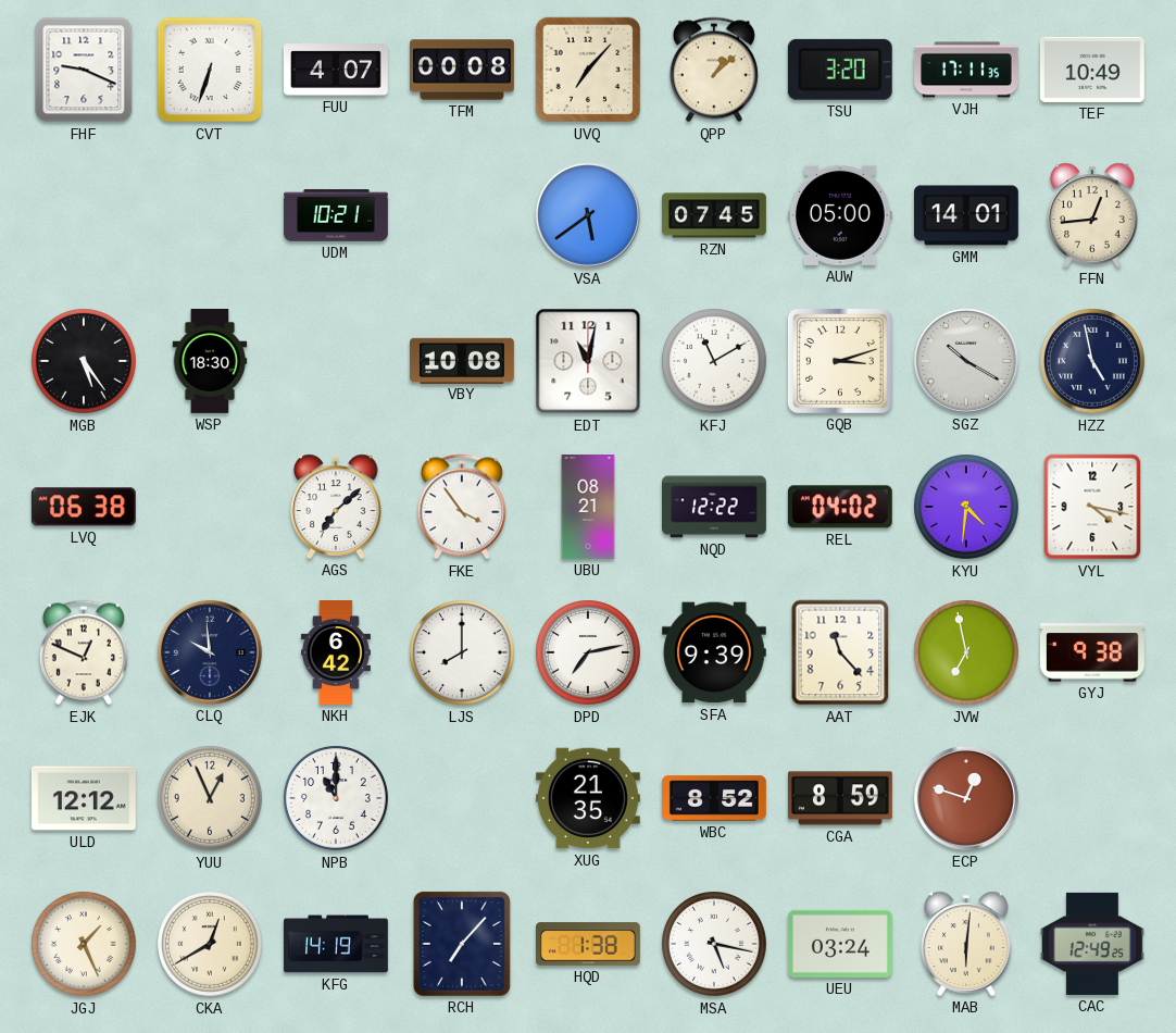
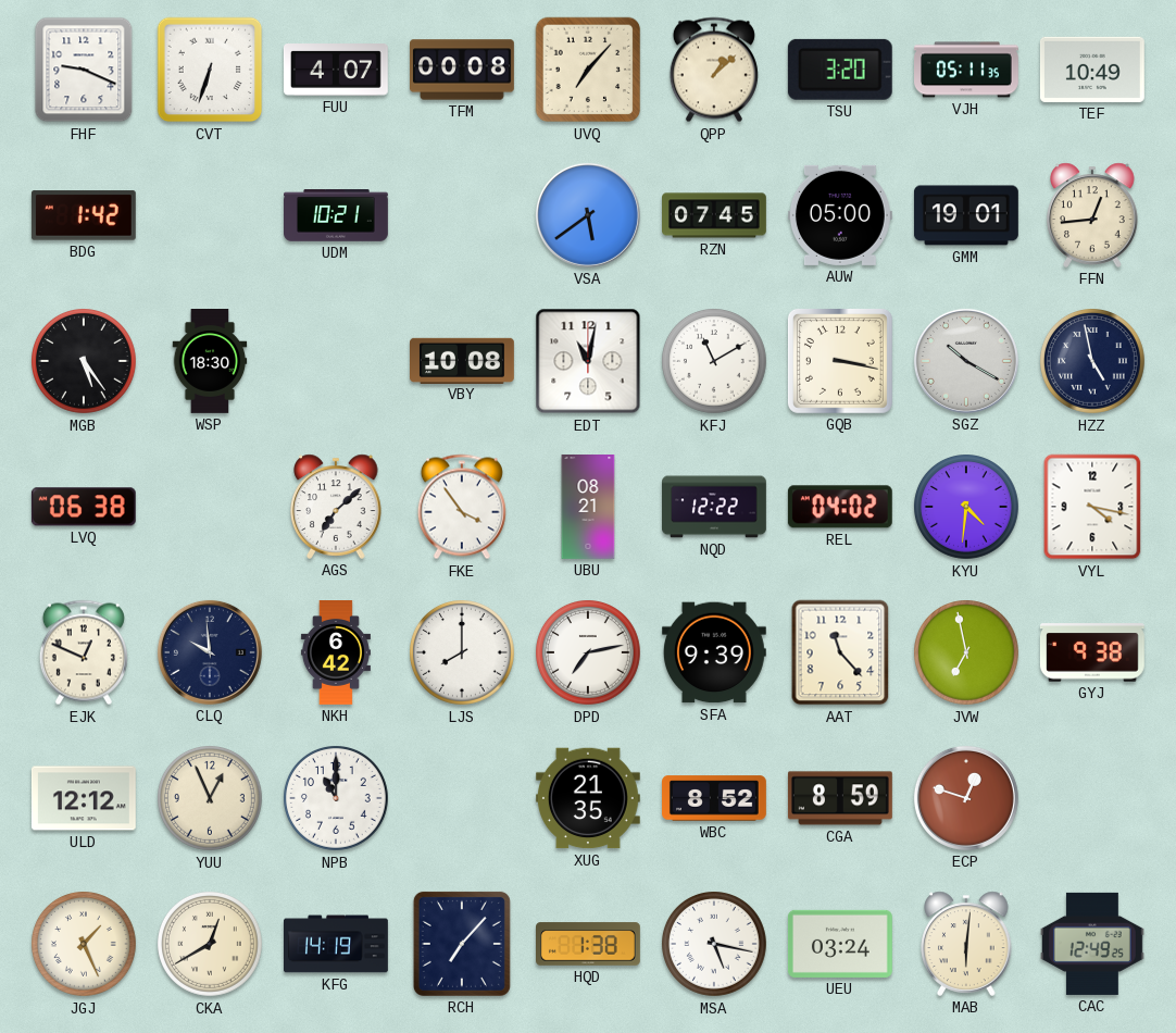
VJH: 17:11 -> 05:11 (967, 70)
BDG: none -> 1:42 (84, 215)
GMM: 14:01 -> 19:01 (966, 215)
GQB: 3:12 -> 3:17 (840, 361)
